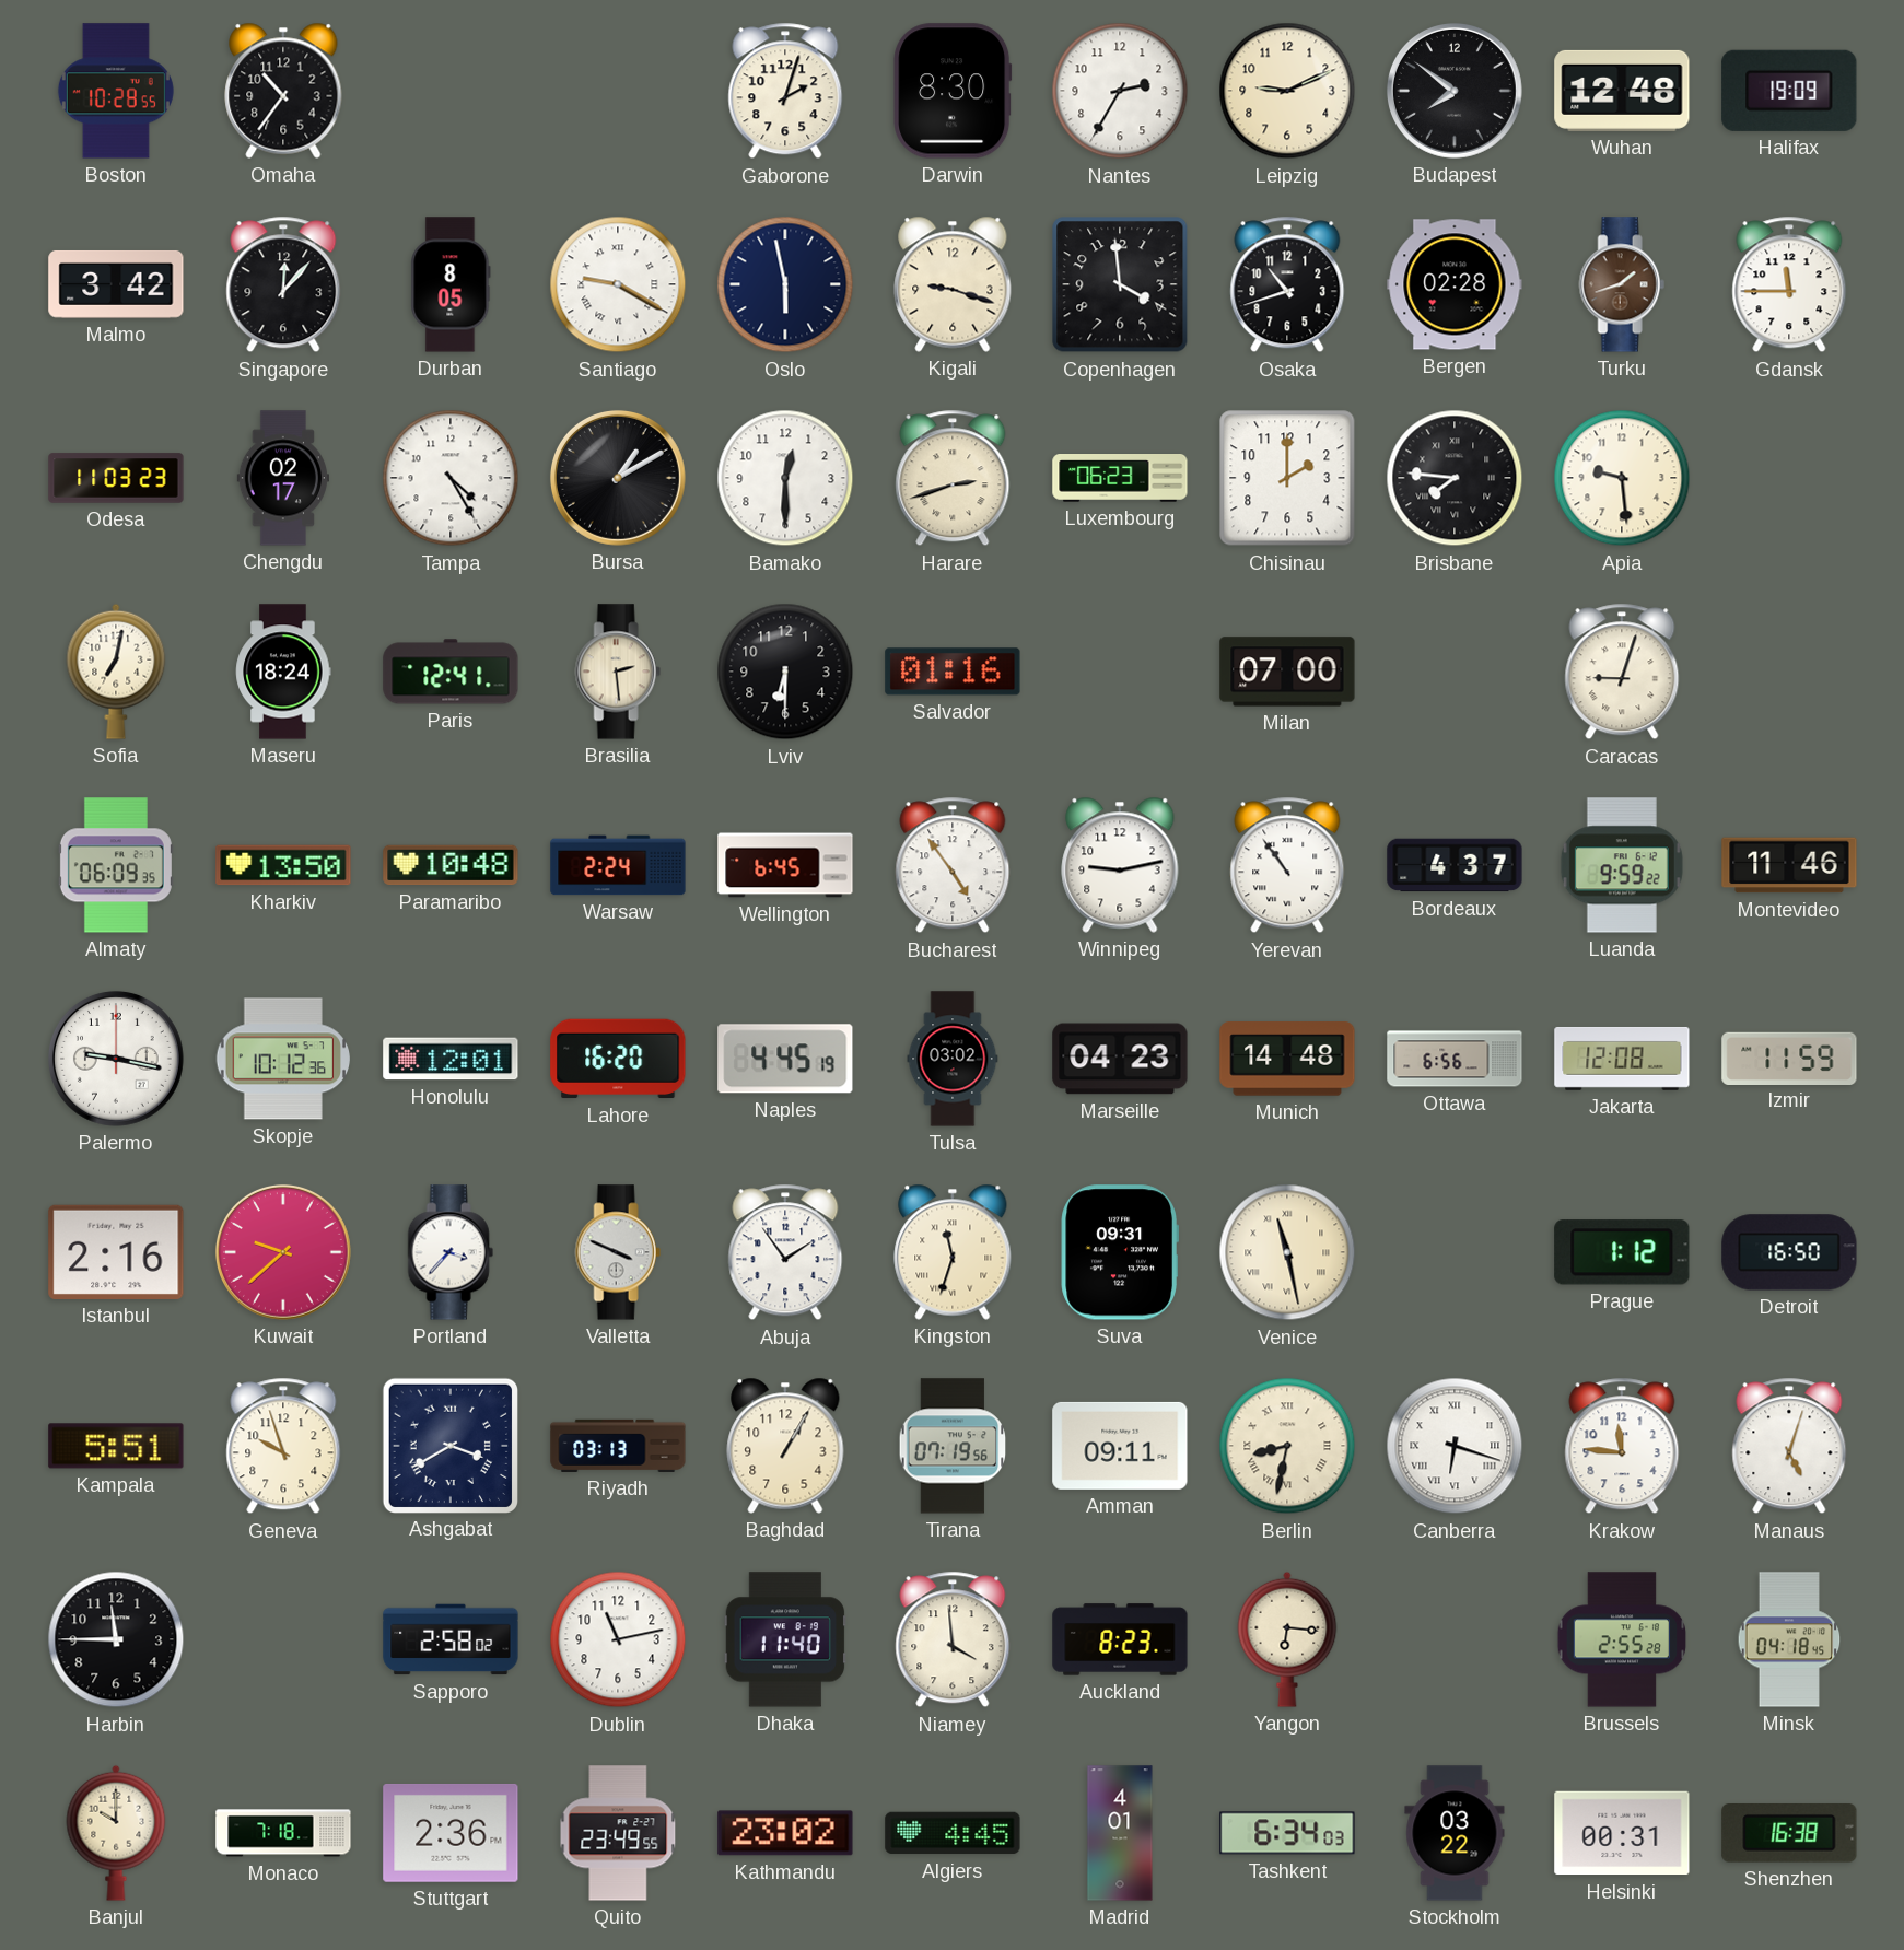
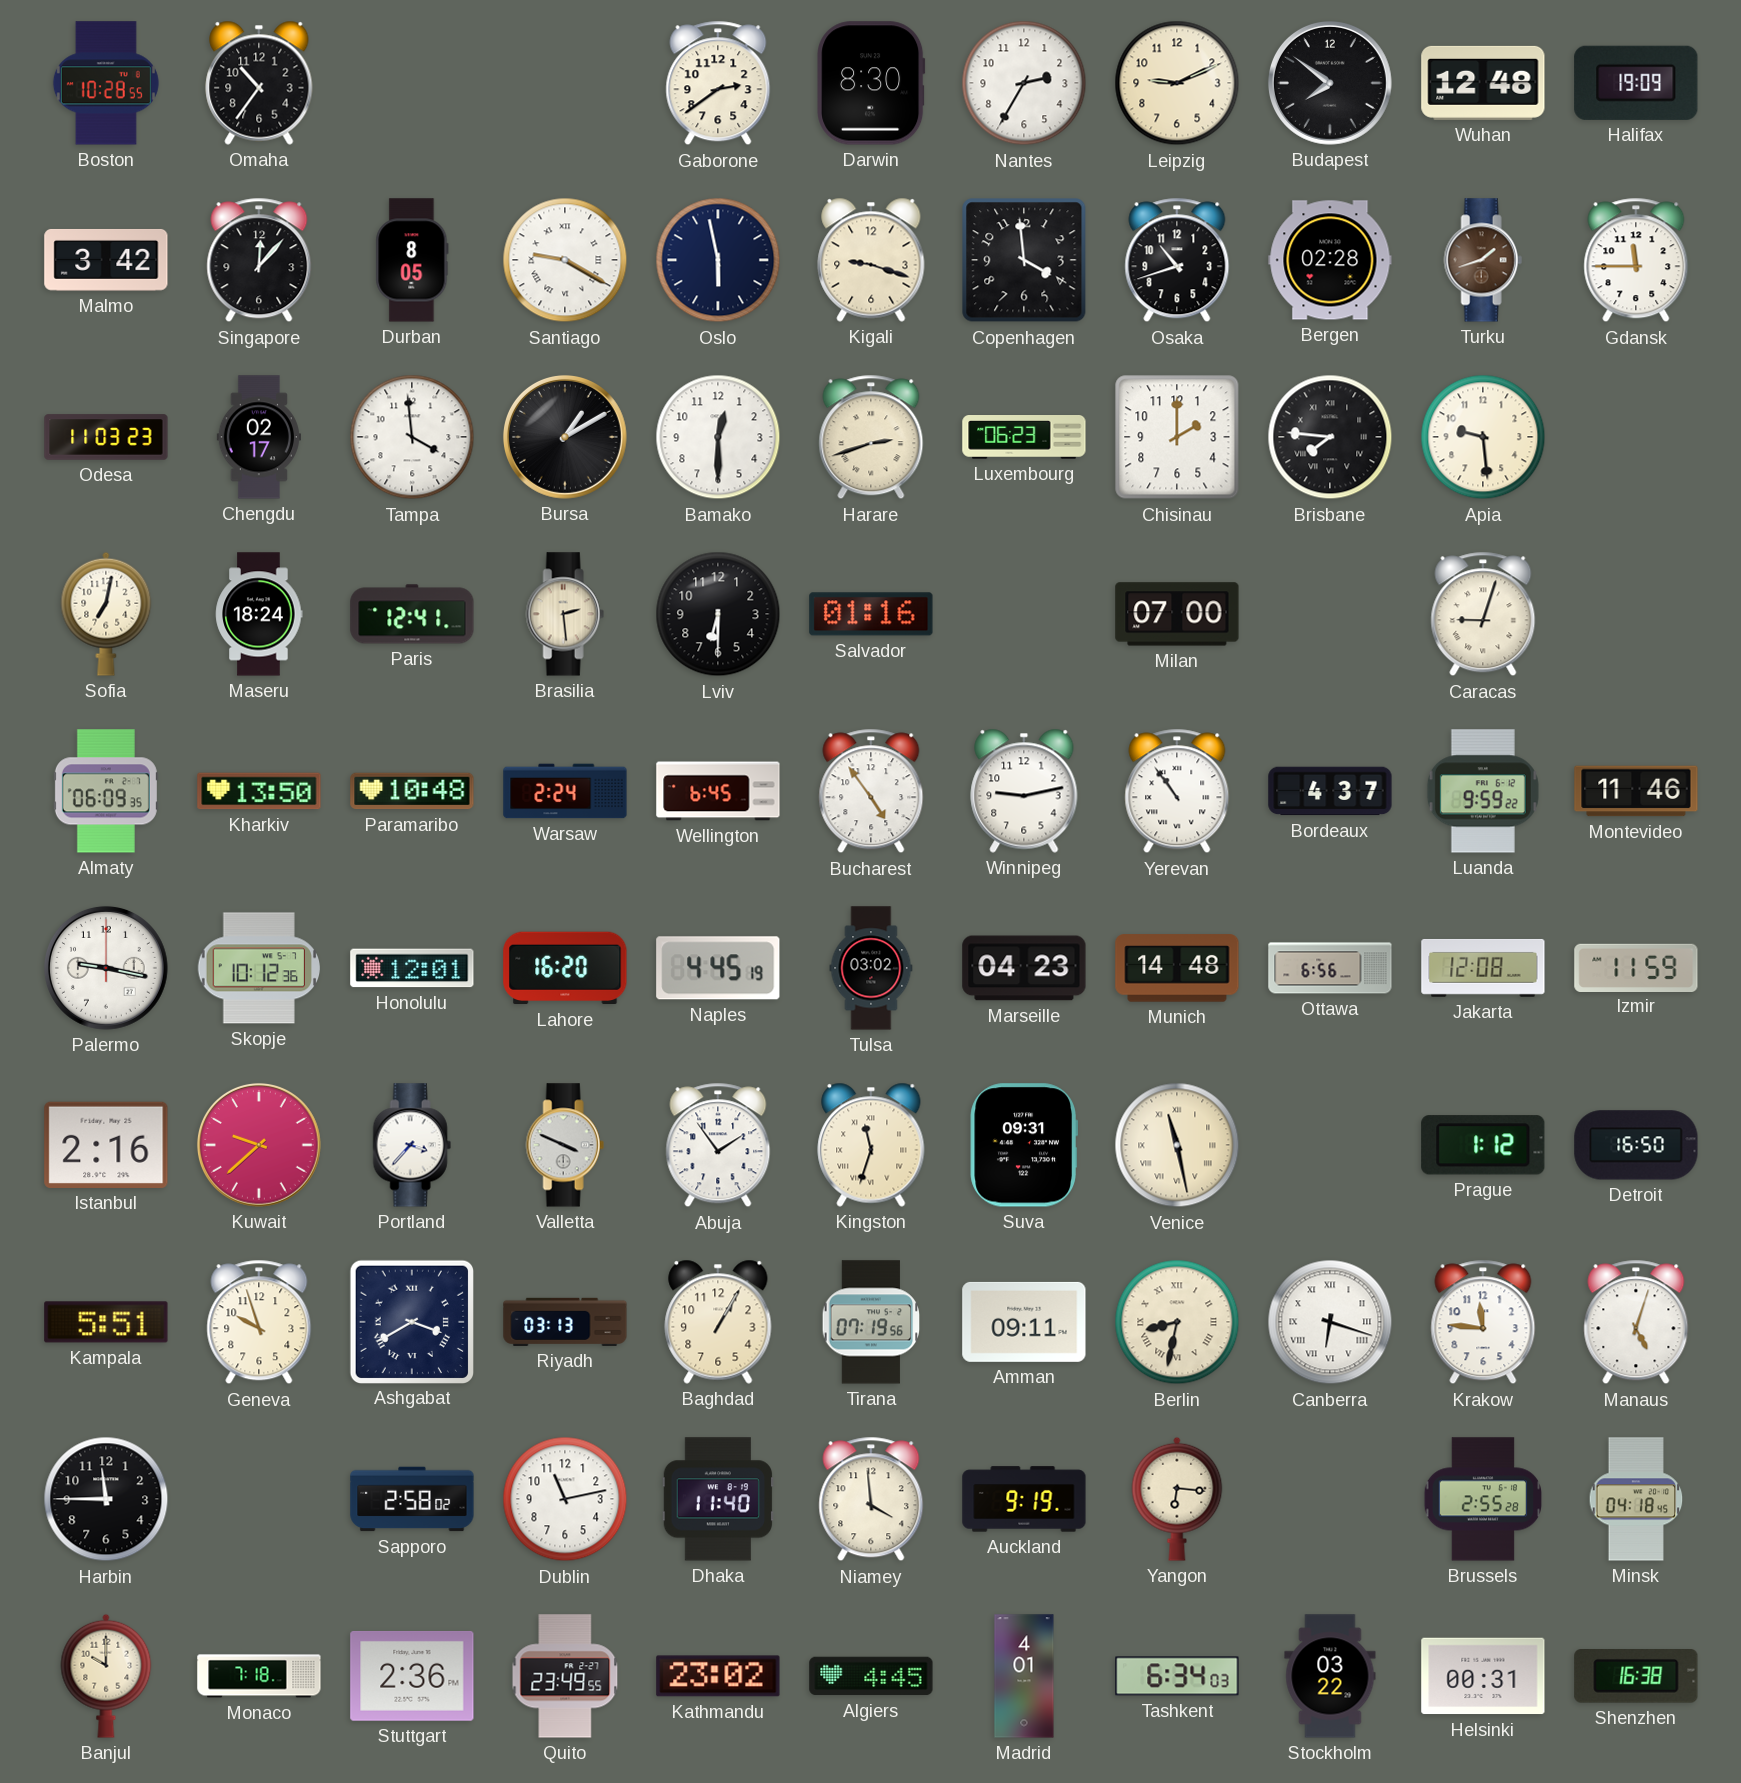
Gaborone: 2:03 -> 2:39 (718, 83)
Tampa: 4:25 -> 3:59 (412, 437)
Auckland: 8:23 -> 9:19 (1024, 1499)
